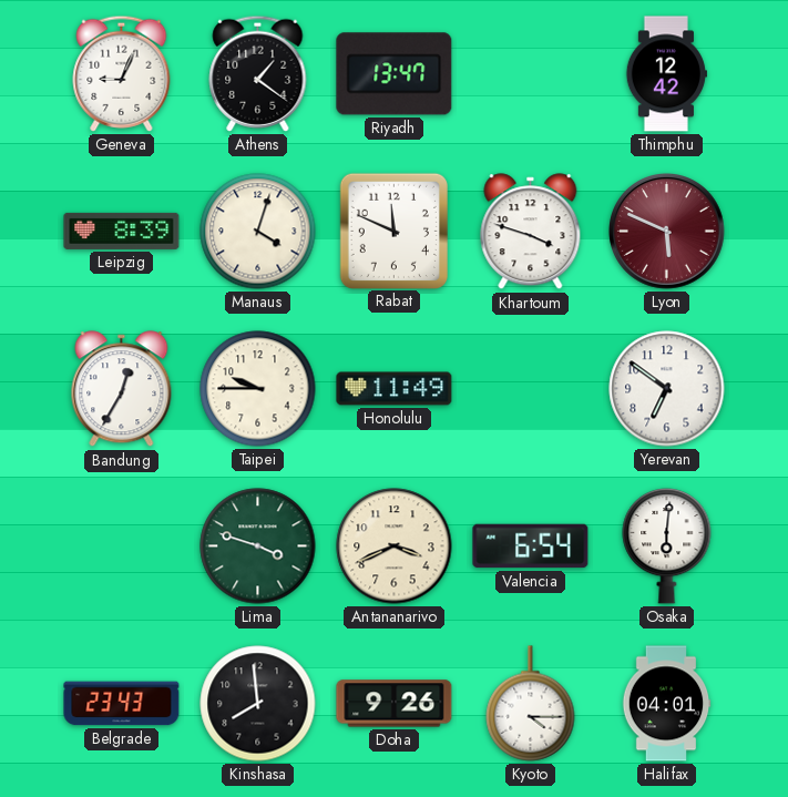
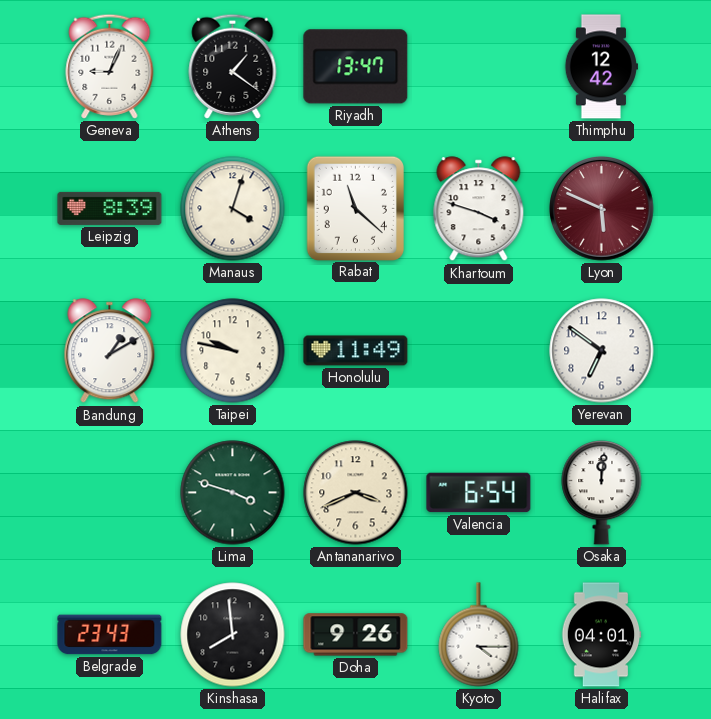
Rabat: 11:49 -> 11:22 (355, 208)
Bandung: 12:35 -> 1:10 (110, 351)
Taipei: 9:45 -> 9:47 (233, 351)
Osaka: 6:01 -> 12:01 (602, 492)
